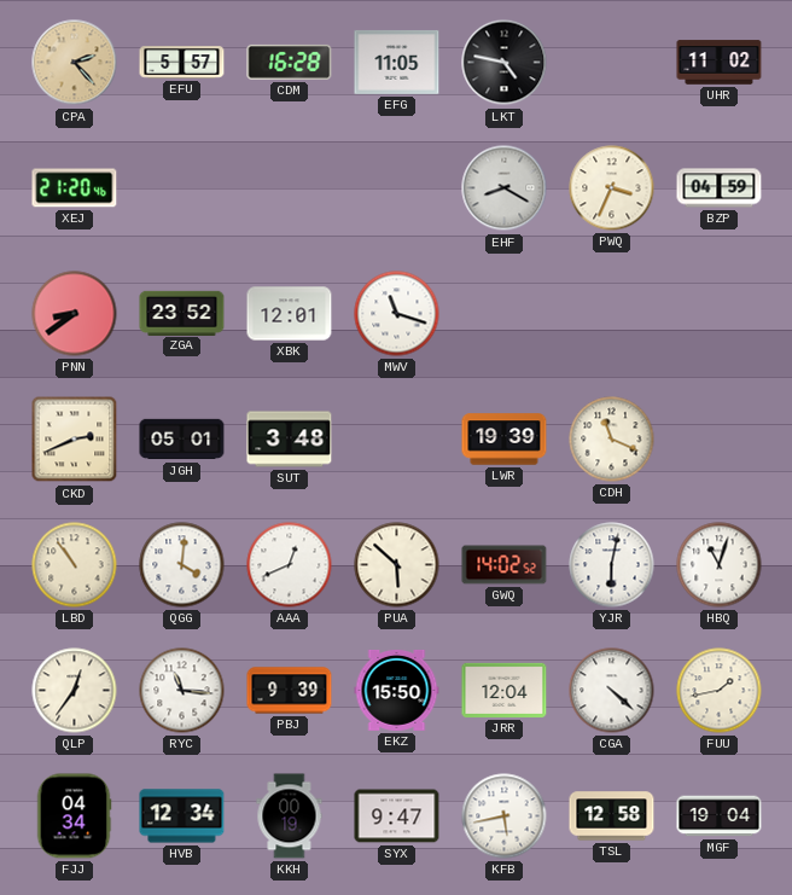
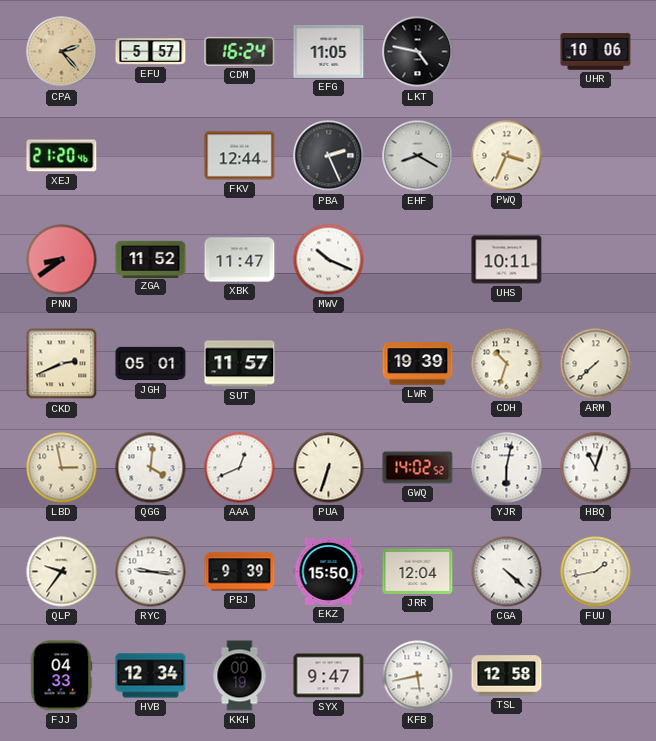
CDM: 16:28 -> 16:24 (240, 51)
UHR: 11:02 -> 10:06 (596, 52)
FKV: none -> 12:44 (240, 156)
PBA: none -> 2:26 (329, 156)
BZP: 04:59 -> none (720, 188)
ZGA: 23:52 -> 11:52 (151, 259)
XBK: 12:01 -> 11:47 (240, 260)
MWV: 11:18 -> 10:19 (329, 260)
UHS: none -> 10:11 (507, 260)
SUT: 3:48 -> 11:57 (240, 364)
CDH: 11:19 -> 10:33 (507, 364)
ARM: none -> 7:38 (596, 364)
LBD: 10:54 -> 2:58 (62, 468)
PUA: 5:52 -> 6:33 (329, 468)
QLP: 12:36 -> 9:36 (62, 572)
RYC: 11:16 -> 9:16 (151, 572)
FJJ: 04:34 -> 04:33 (61, 676)
MGF: 19:04 -> none (720, 816)
